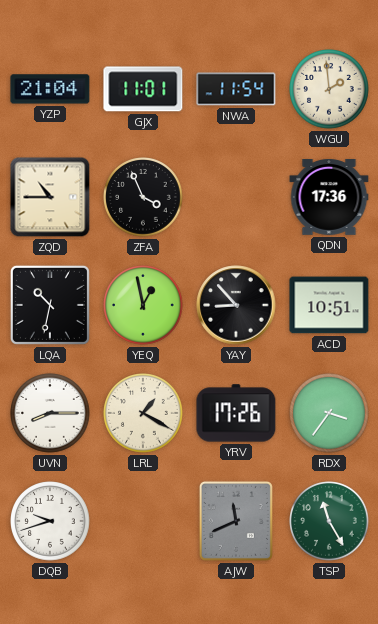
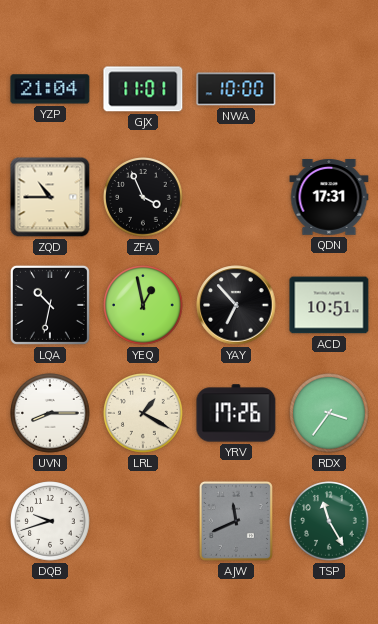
NWA: 11:54 -> 10:00 (236, 89)
WGU: 1:59 -> none (330, 90)
QDN: 17:36 -> 17:31 (329, 198)
YAY: 8:53 -> 6:53 (236, 305)
